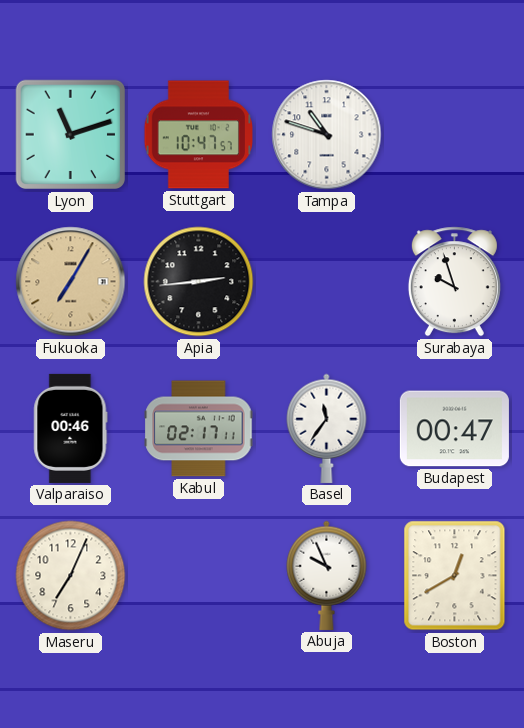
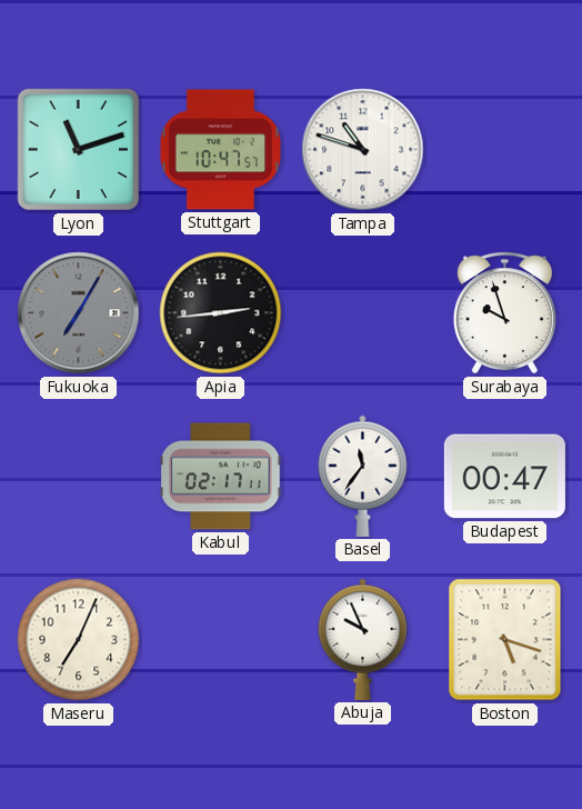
Fukuoka dial: champagne -> grey (79, 313)
Valparaiso: 00:46 -> none (71, 428)
Boston: 12:40 -> 5:18 (505, 640)
